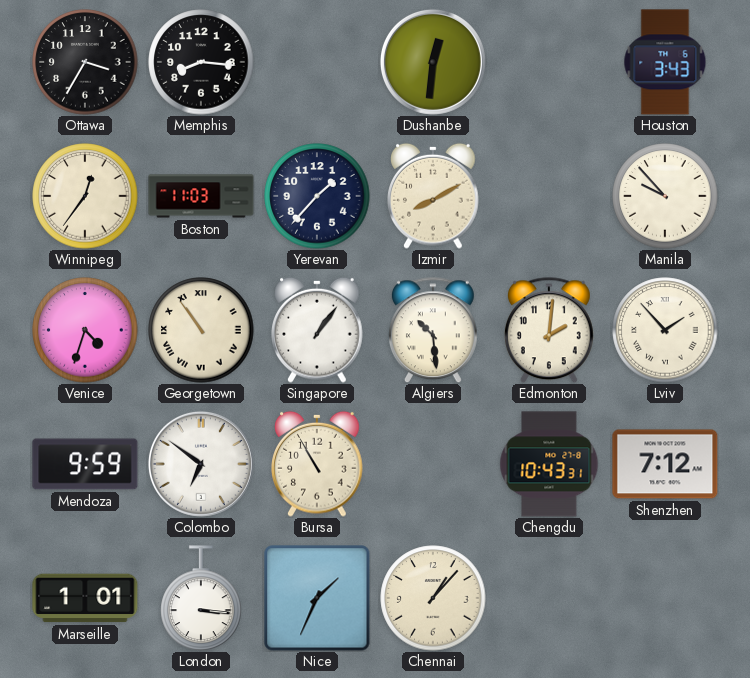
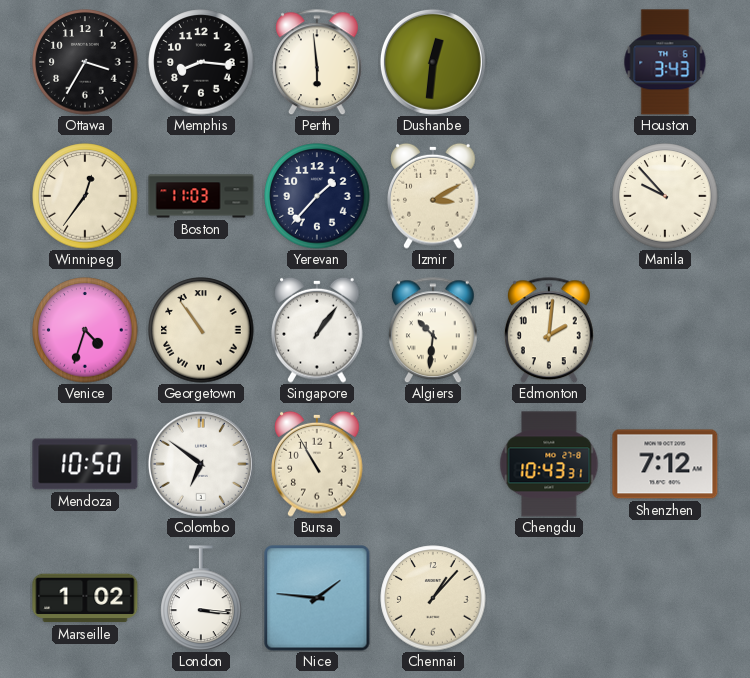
Perth: none -> 5:59 (317, 62)
Izmir: 8:10 -> 3:10 (433, 196)
Algiers: 10:29 -> 10:31 (433, 330)
Lviv: 1:53 -> none (665, 330)
Mendoza: 9:59 -> 10:50 (85, 464)
Marseille: 1:01 -> 1:02 (85, 598)
Nice: 1:34 -> 1:46 (317, 598)
